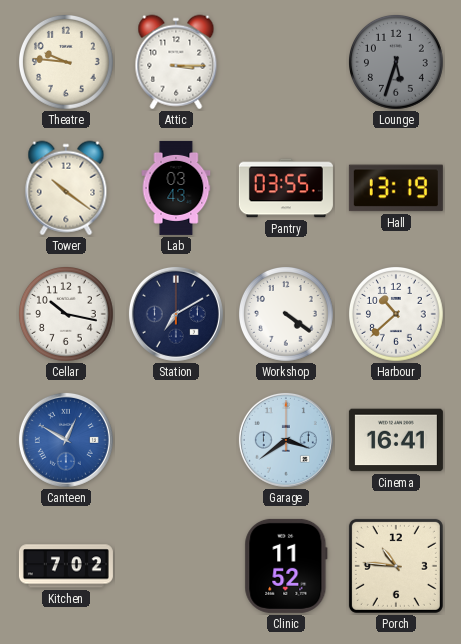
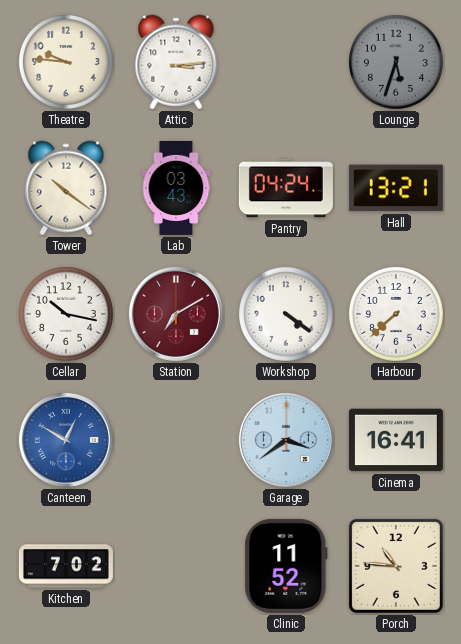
Attic: 3:15 -> 3:14 (176, 62)
Pantry: 03:55 -> 04:24 (286, 188)
Hall: 13:19 -> 13:21 (396, 188)
Station dial: navy -> burgundy (176, 314)
Harbour: 10:38 -> 7:38 (397, 315)
